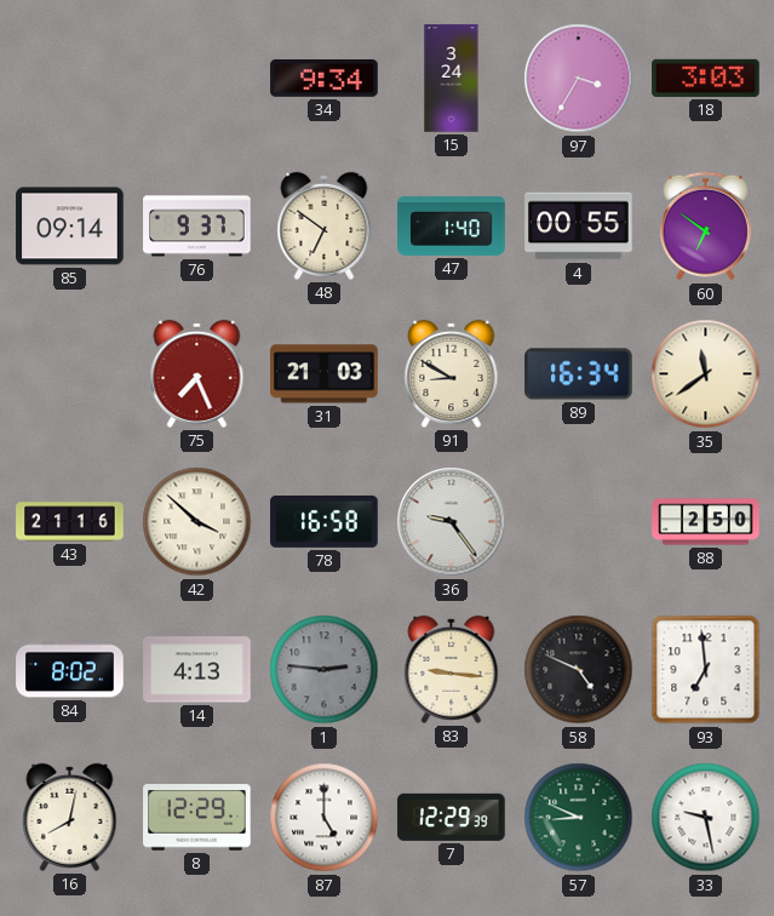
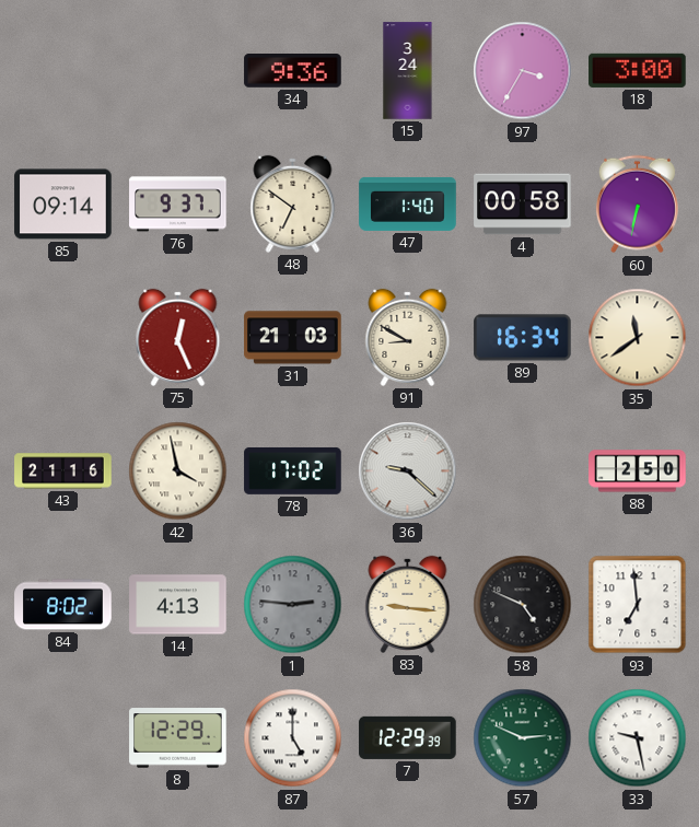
34: 9:34 -> 9:36 (293, 71)
18: 3:03 -> 3:00 (638, 70)
4: 00:55 -> 00:58 (523, 205)
60: 6:51 -> 6:32 (637, 205)
75: 7:26 -> 12:26 (178, 337)
42: 3:52 -> 3:58 (178, 471)
78: 16:58 -> 17:02 (293, 470)
36: 9:24 -> 9:22 (408, 471)
16: 8:02 -> none (70, 817)
57: 8:49 -> 2:49 (523, 738)
